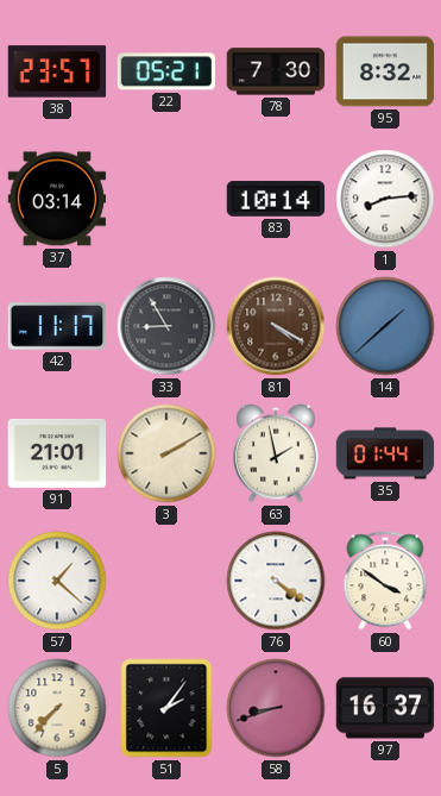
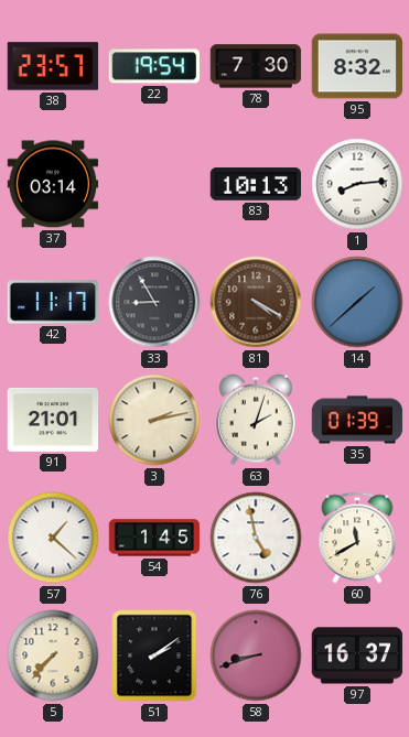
22: 05:21 -> 19:54 (153, 66)
83: 10:14 -> 10:13 (256, 184)
3: 2:10 -> 2:13 (154, 420)
63: 1:58 -> 2:03 (257, 420)
35: 01:44 -> 01:39 (357, 420)
54: none -> 1:45 (154, 538)
76: 4:21 -> 4:58 (256, 538)
60: 3:51 -> 11:40 (357, 538)
51: 2:06 -> 2:09 (154, 655)
